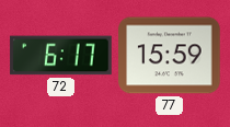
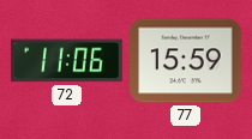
72: 6:17 -> 11:06 (67, 61)
